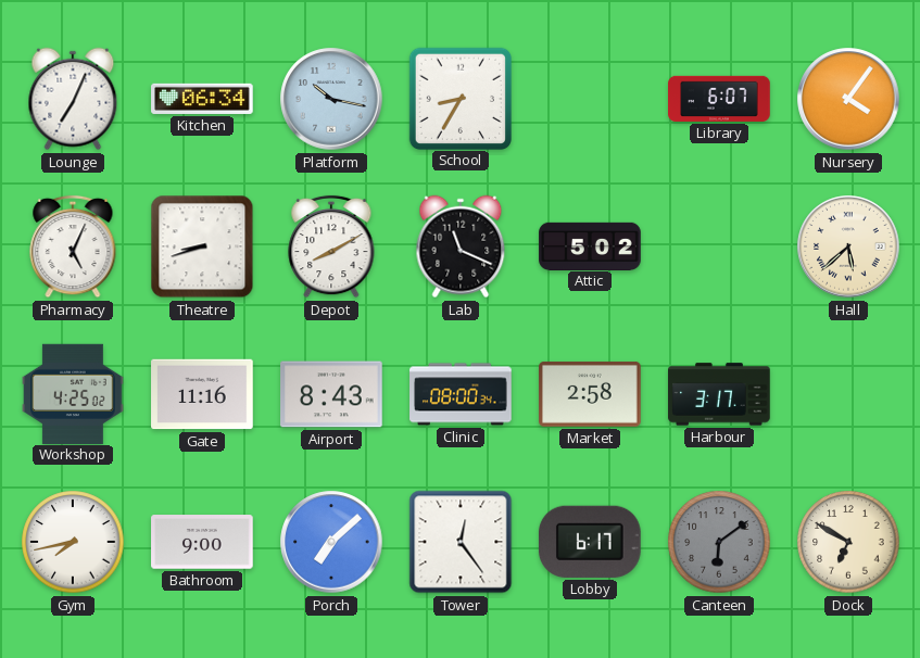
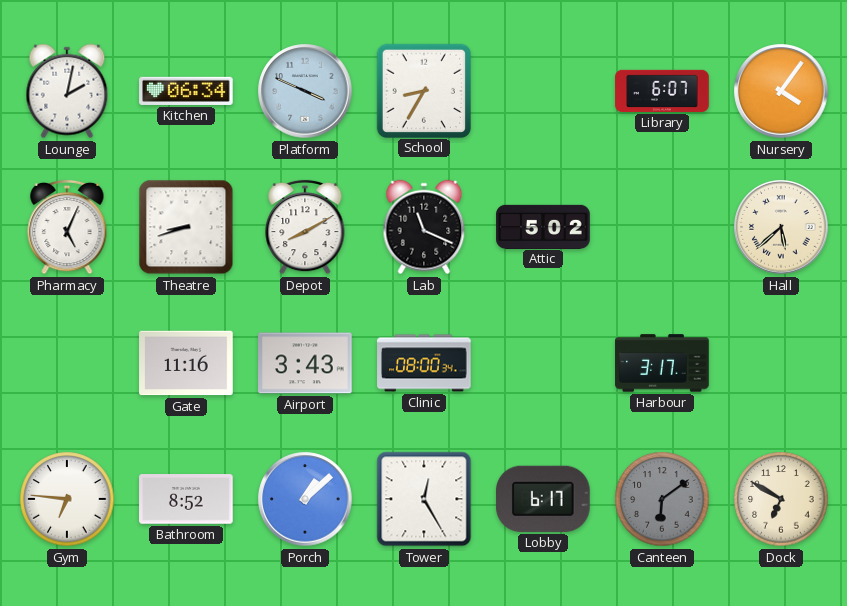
Lounge: 7:04 -> 2:02 (67, 91)
Platform: 10:17 -> 3:49 (305, 91)
Workshop: 4:25 -> none (73, 393)
Airport: 8:43 -> 3:43 (305, 363)
Market: 2:58 -> none (590, 394)
Gym: 7:43 -> 6:46 (67, 499)
Bathroom: 9:00 -> 8:52 (186, 499)
Porch: 7:08 -> 1:08 (305, 499)
Tower: 12:24 -> 12:25 (424, 499)
